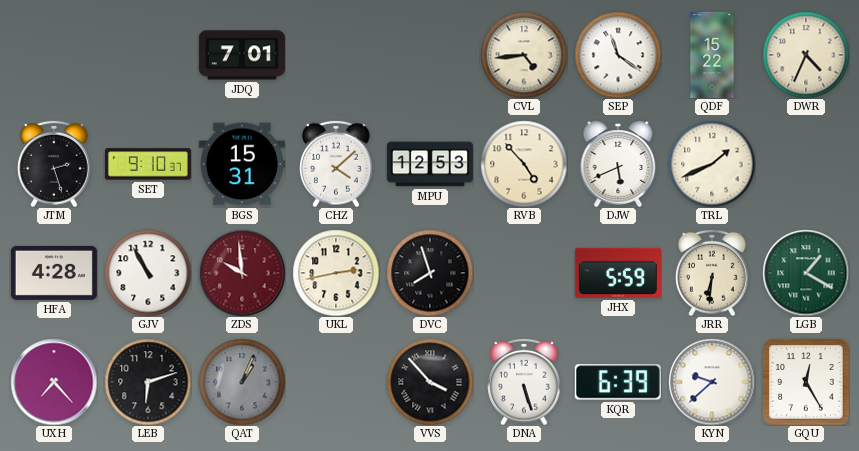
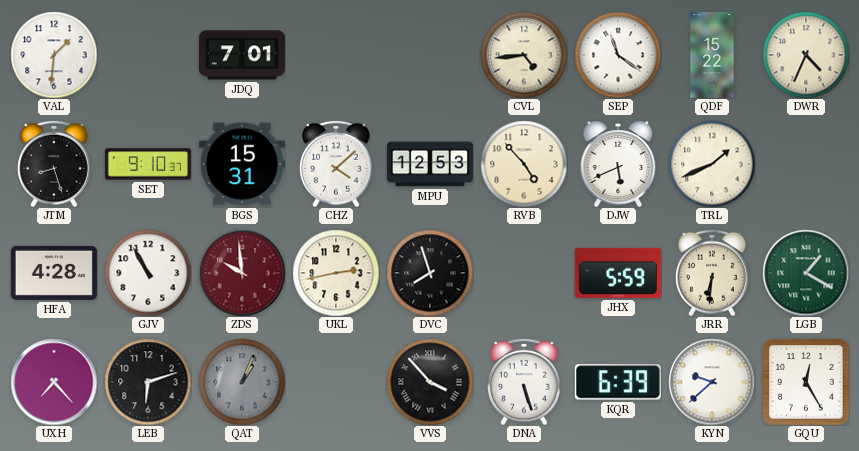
VAL: none -> 1:31 (54, 55)
JTM: 2:27 -> 8:27 (54, 164)
